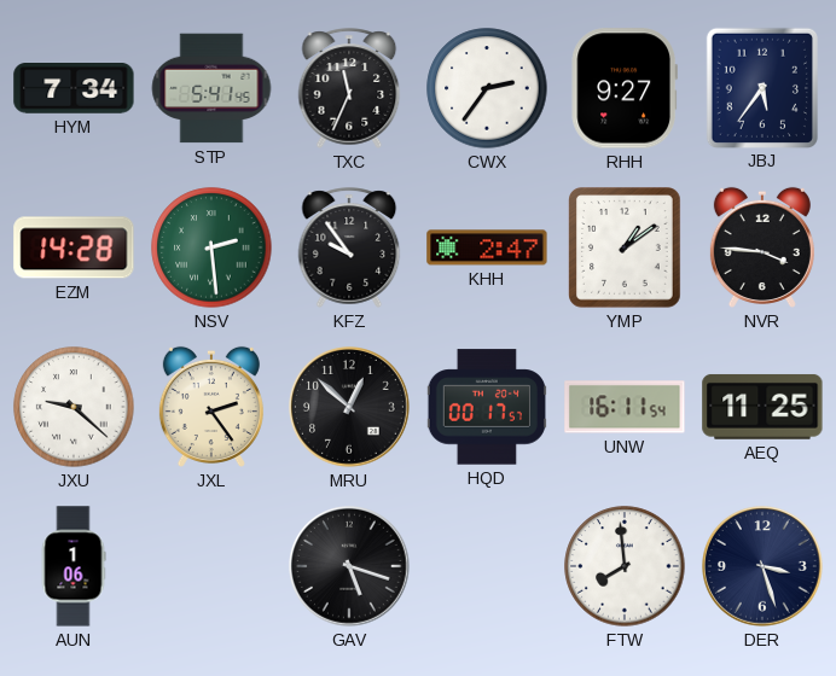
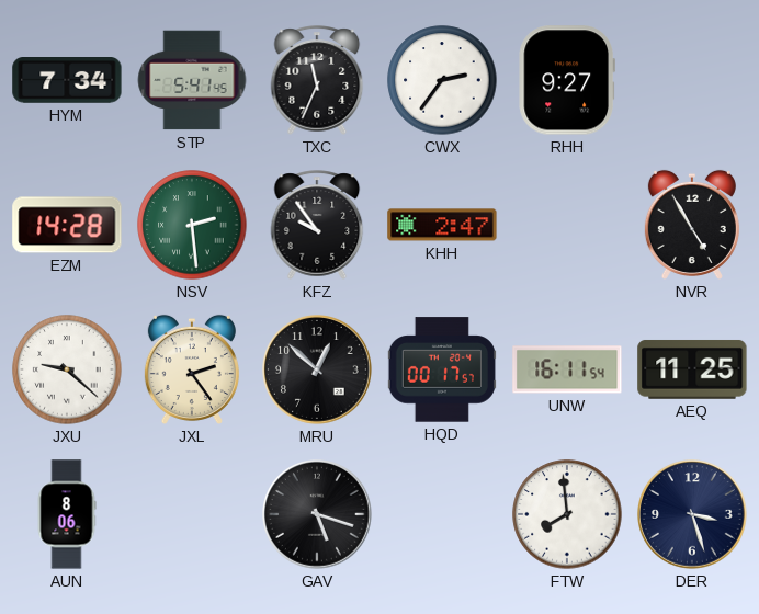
JBJ: 5:36 -> none (761, 87)
YMP: 1:09 -> none (626, 249)
NVR: 3:46 -> 4:55 (692, 225)
AUN: 1:06 -> 8:06 (67, 514)
